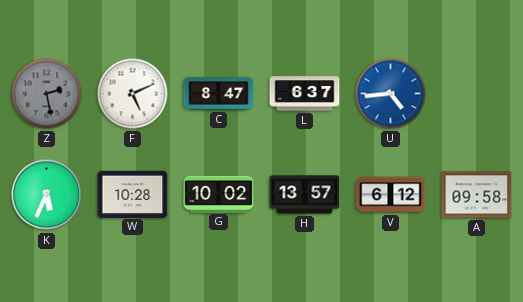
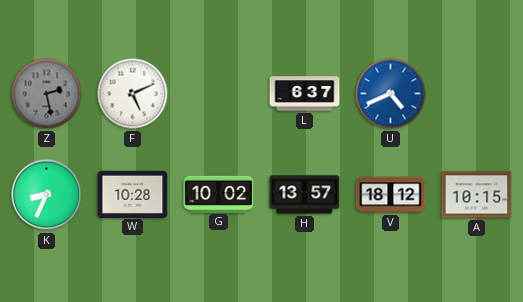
C: 8:47 -> none (219, 94)
U: 4:44 -> 4:41 (391, 94)
K: 5:34 -> 8:34 (47, 195)
V: 6:12 -> 18:12 (391, 195)
A: 09:58 -> 10:15 (477, 195)
